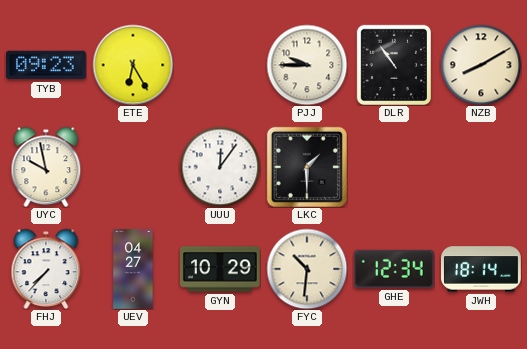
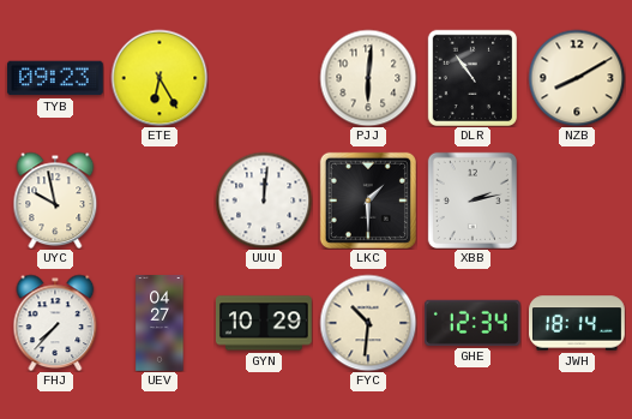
PJJ: 9:45 -> 6:01 (368, 78)
UUU: 12:06 -> 12:01 (264, 200)
XBB: none -> 2:13 (473, 200)
